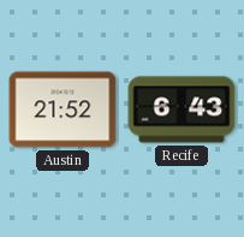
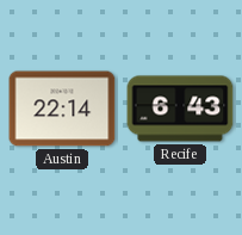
Austin: 21:52 -> 22:14 (62, 109)
